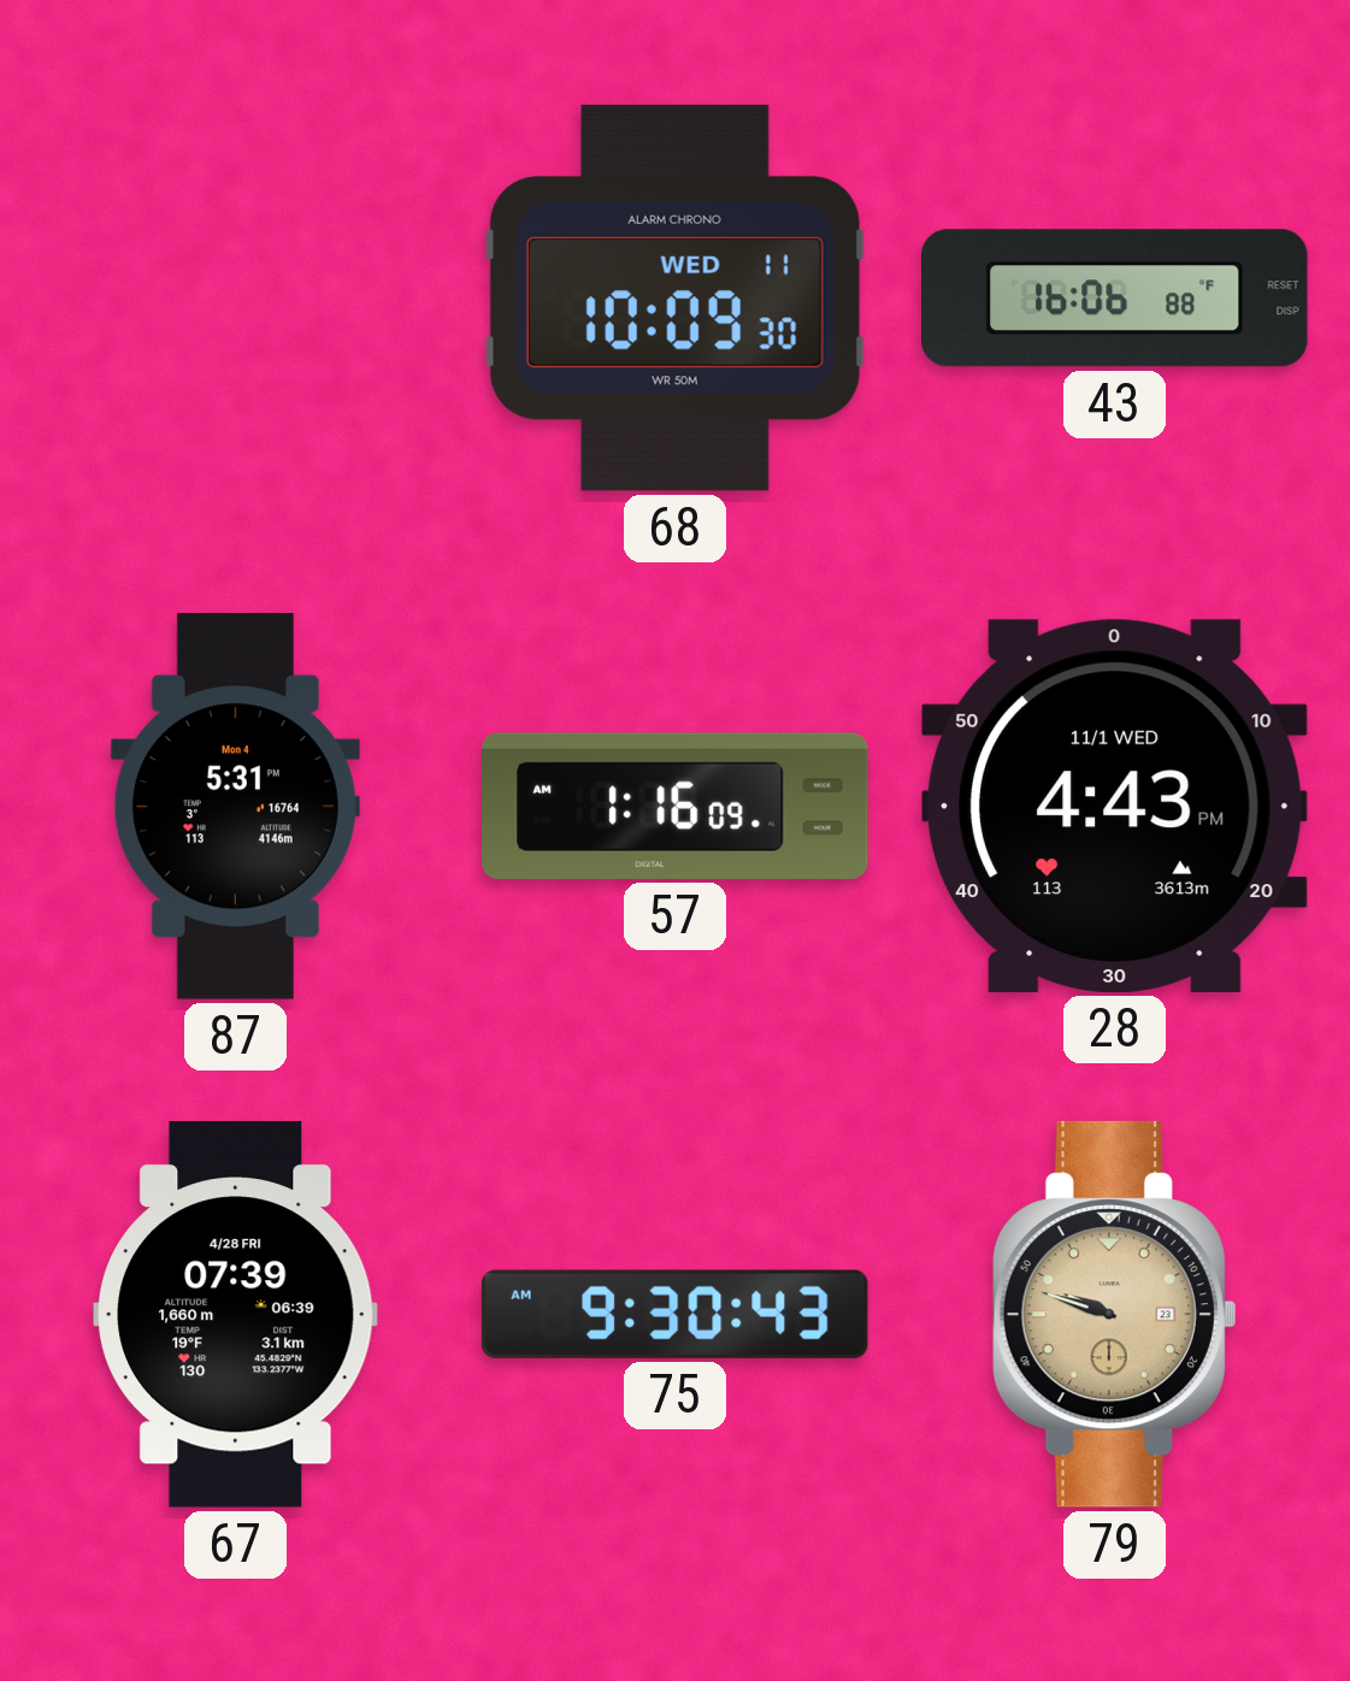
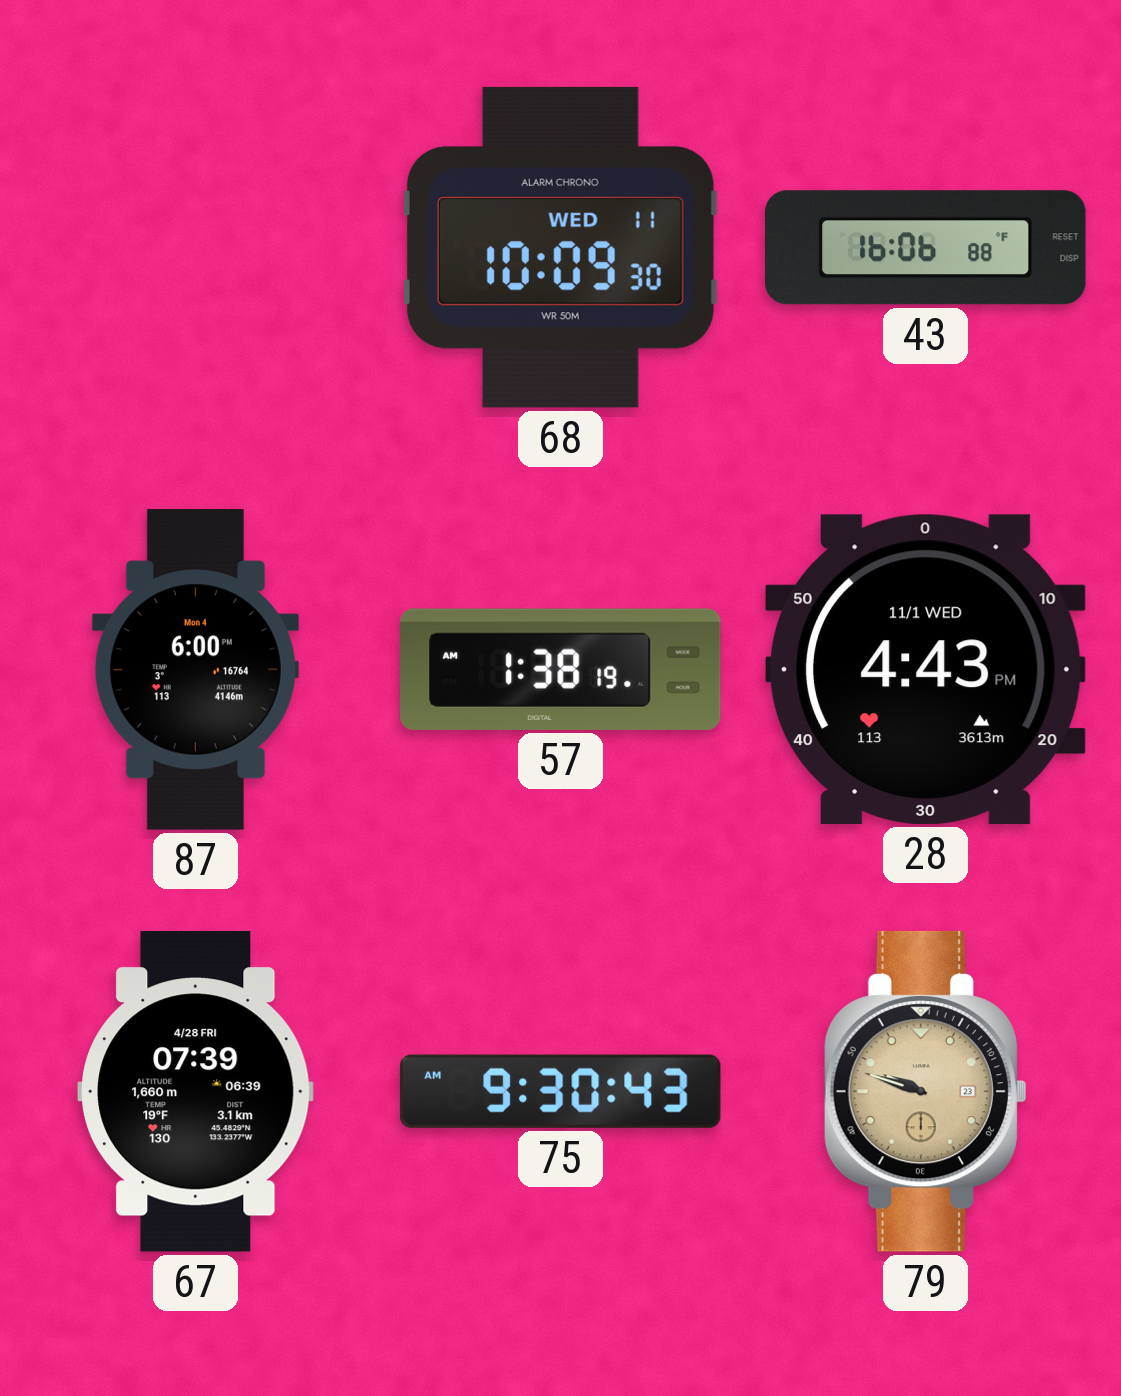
87: 5:31 -> 6:00 (195, 670)
57: 1:16 -> 1:38 (560, 669)
